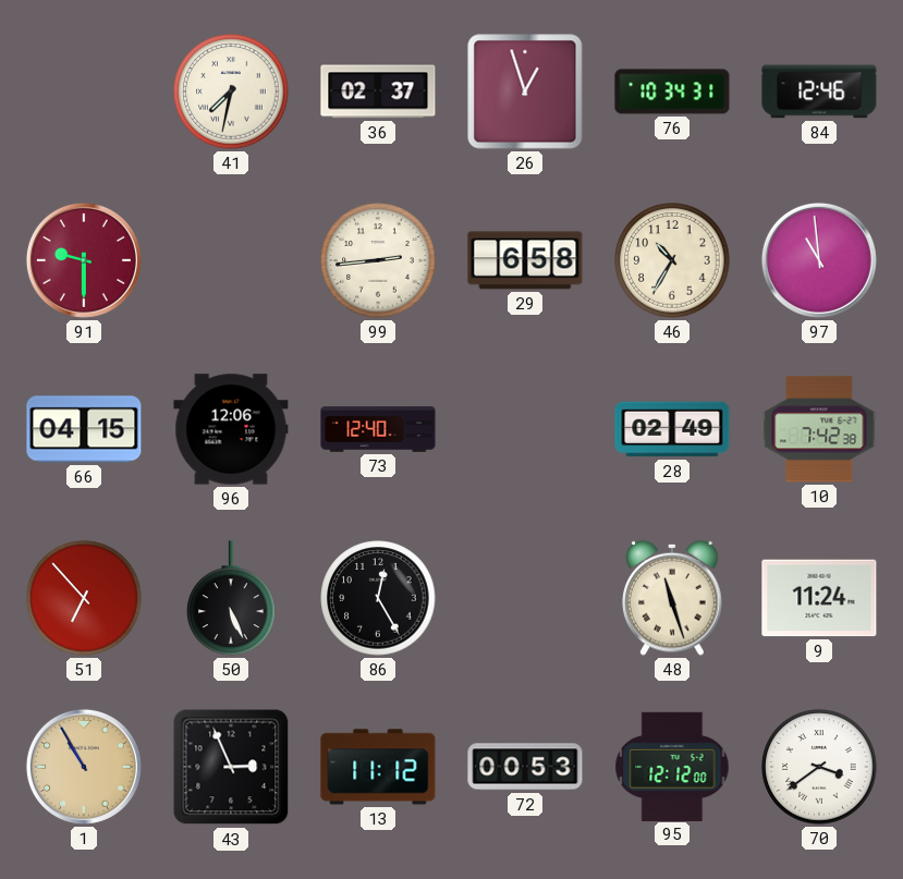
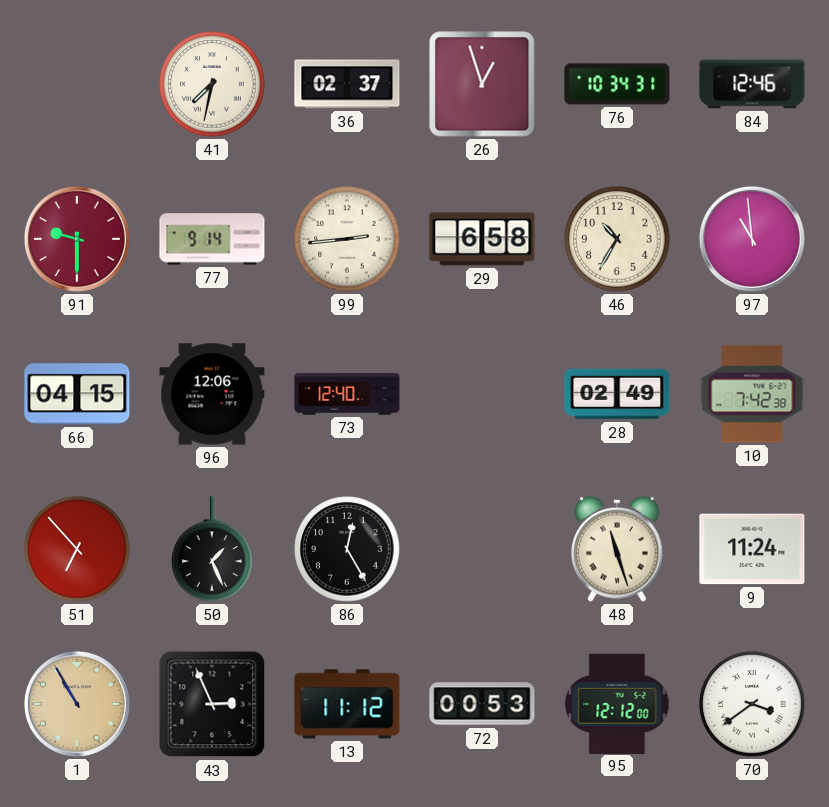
77: none -> 9:14 (212, 239)
50: 5:26 -> 1:26 (212, 549)
